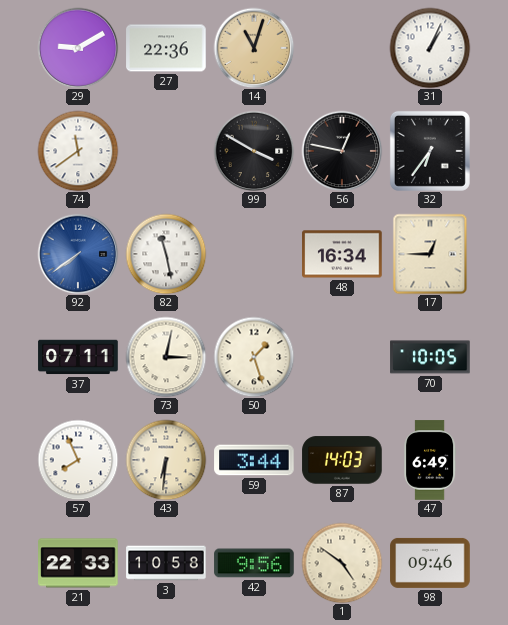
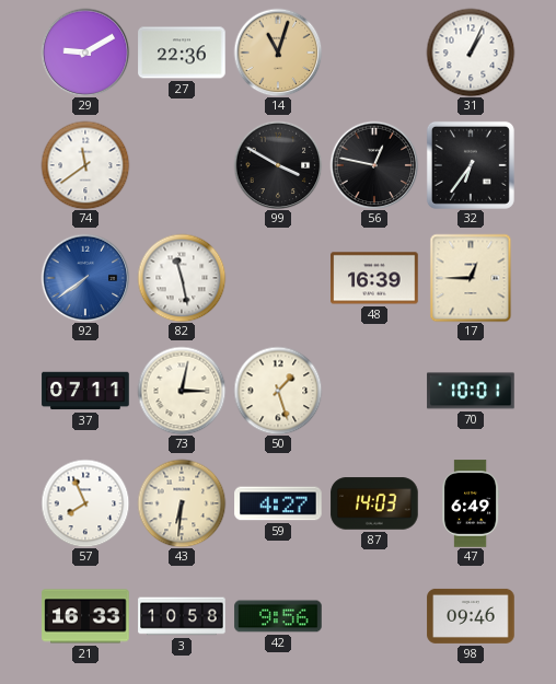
48: 16:34 -> 16:39 (374, 278)
70: 10:05 -> 10:01 (471, 391)
59: 3:44 -> 4:27 (278, 503)
21: 22:33 -> 16:33 (85, 616)
1: 4:51 -> none (342, 563)
